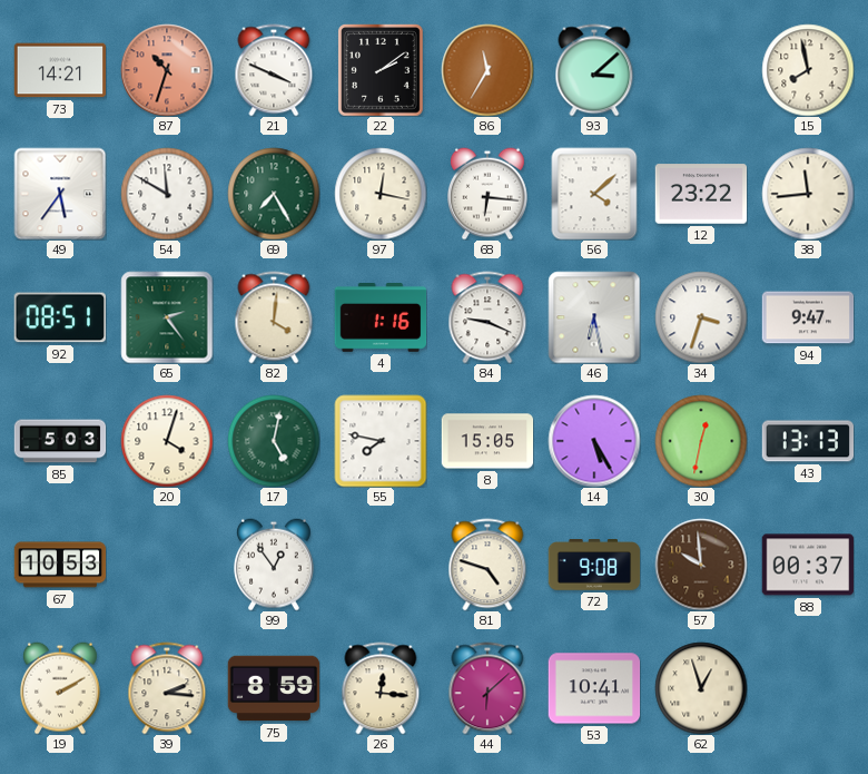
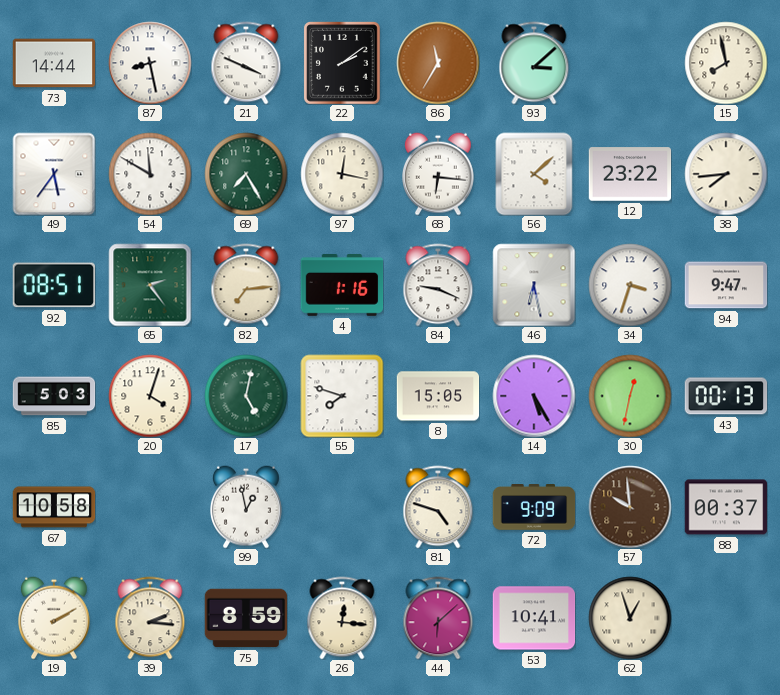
73: 14:21 -> 14:44 (54, 63)
87: 10:33 -> 8:28 (150, 63)
87 dial: salmon -> white (150, 63)
38: 11:44 -> 7:44 (726, 174)
82: 4:01 -> 7:14 (246, 285)
55: 7:47 -> 7:48 (342, 396)
43: 13:13 -> 00:13 (726, 396)
67: 10:53 -> 10:58 (54, 507)
99: 12:54 -> 12:58 (247, 507)
72: 9:08 -> 9:09 (534, 507)
